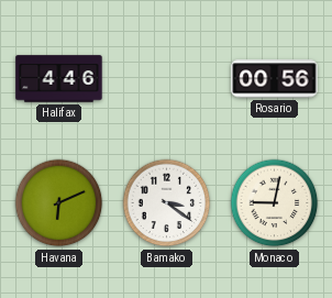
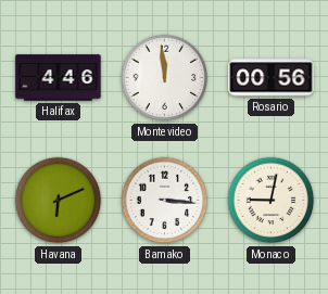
Montevideo: none -> 11:59 (165, 78)
Bamako: 3:21 -> 3:16 (165, 201)
